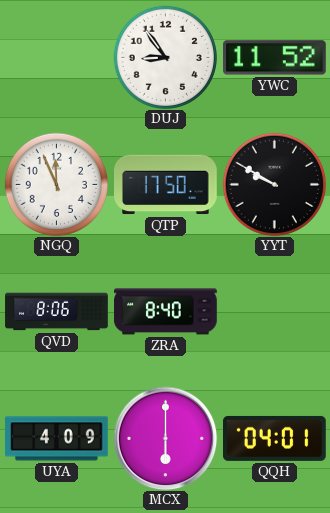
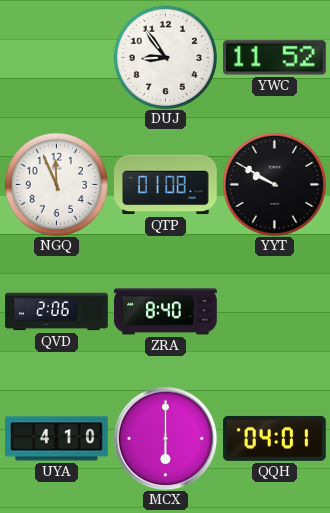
QTP: 17:50 -> 01:08 (166, 185)
QVD: 8:06 -> 2:06 (57, 312)
UYA: 4:09 -> 4:10 (57, 439)
